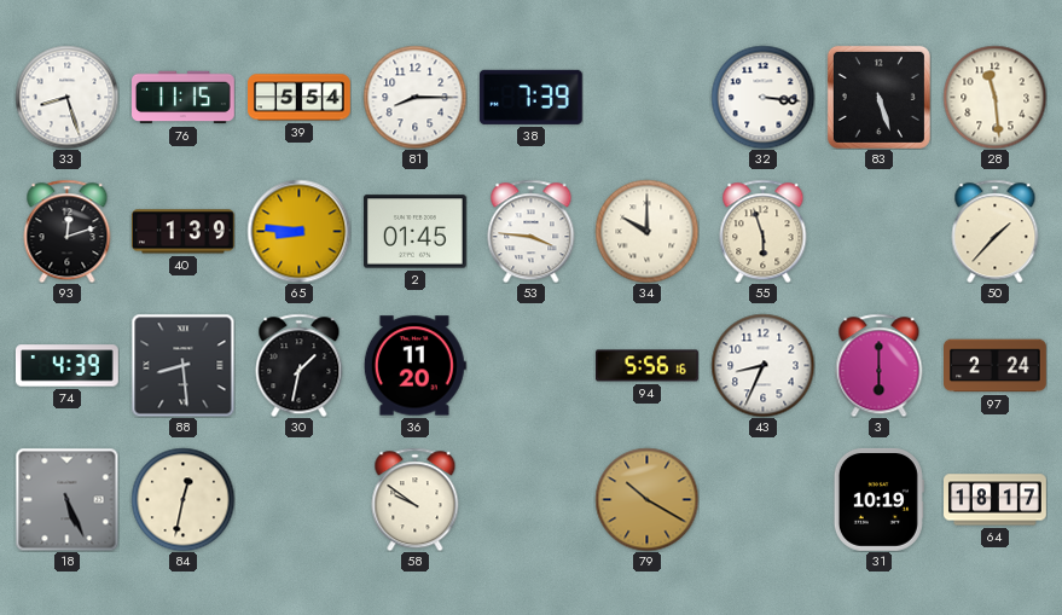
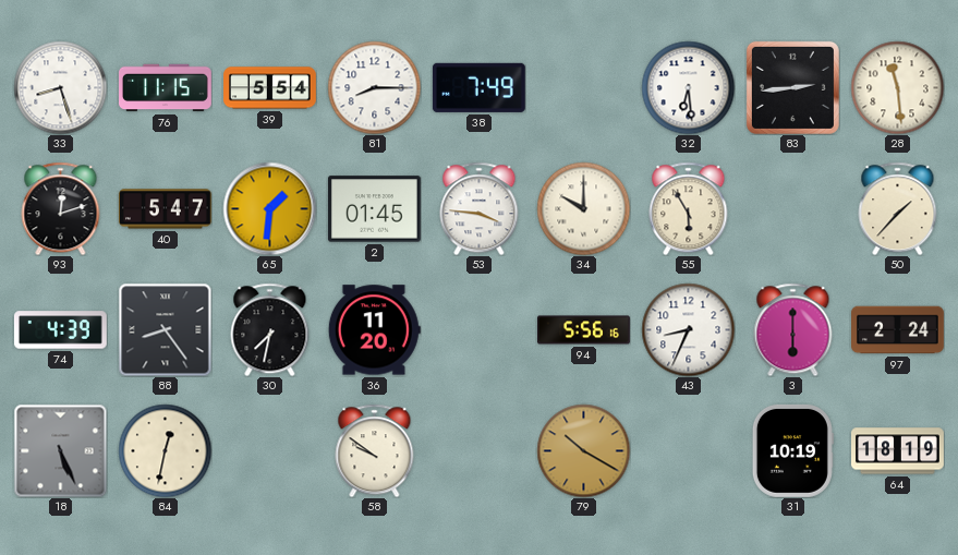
38: 7:39 -> 7:49 (478, 87)
32: 3:16 -> 6:29 (688, 87)
83: 5:27 -> 2:44 (792, 87)
40: 1:39 -> 5:47 (165, 209)
65: 8:46 -> 1:31 (269, 208)
55: 5:57 -> 5:55 (689, 208)
88: 8:29 -> 8:24 (165, 329)
30: 1:32 -> 7:32 (270, 329)
64: 18:17 -> 18:19 (898, 451)
